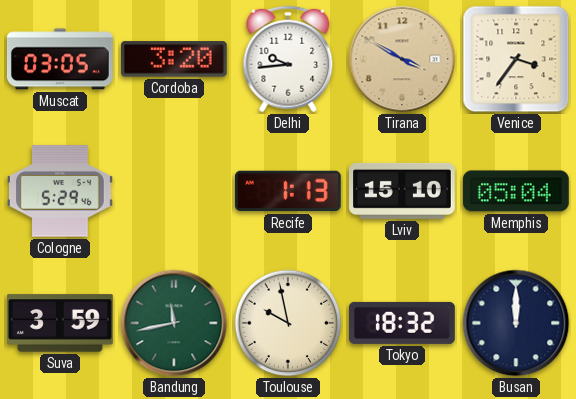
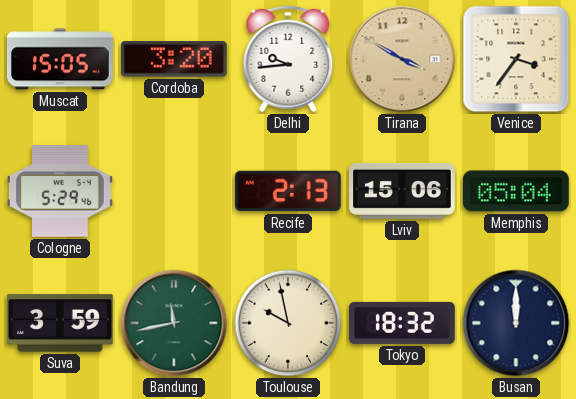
Muscat: 03:05 -> 15:05 (60, 59)
Recife: 1:13 -> 2:13 (288, 191)
Lviv: 15:10 -> 15:06 (403, 191)
